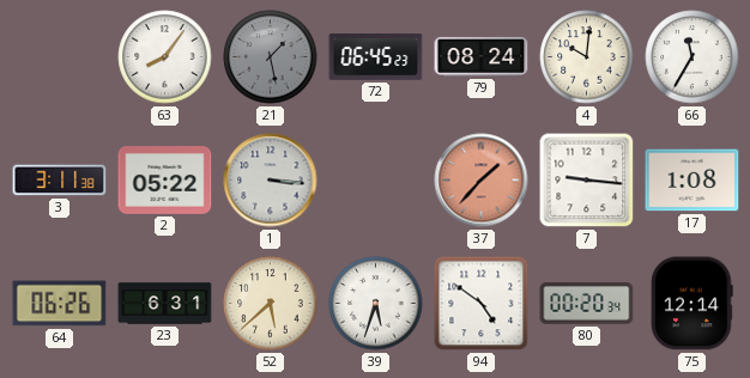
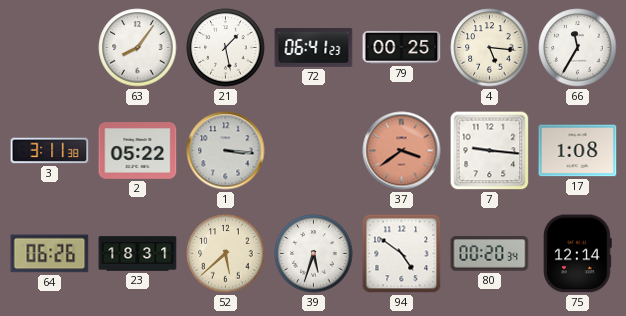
21 dial: grey -> white (226, 48)
72: 06:45 -> 06:41 (314, 48)
79: 08:24 -> 00:25 (402, 47)
4: 10:01 -> 5:16 (490, 48)
37: 1:37 -> 3:39 (402, 151)
23: 6:31 -> 18:31 (138, 254)
